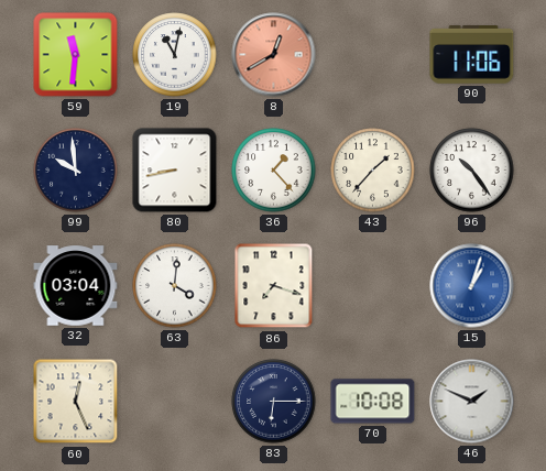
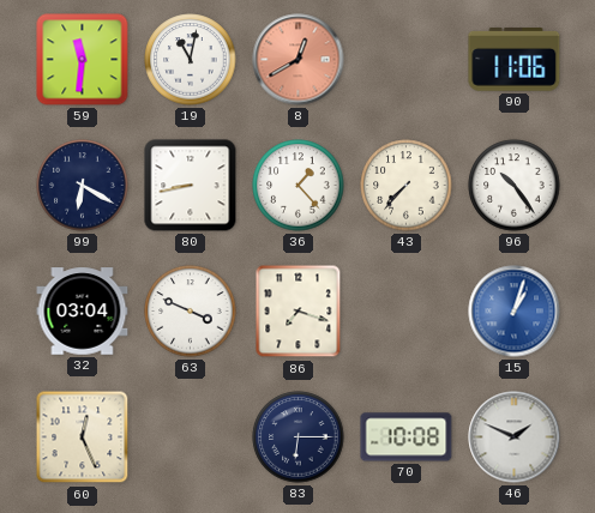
99: 9:59 -> 6:20 (83, 186)
43: 1:37 -> 7:37 (407, 186)
63: 4:01 -> 3:49 (191, 312)
